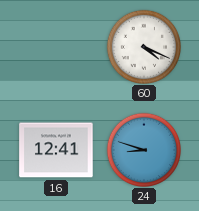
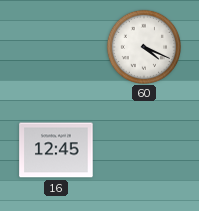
16: 12:41 -> 12:45 (56, 150)
24: 8:48 -> none (143, 149)
